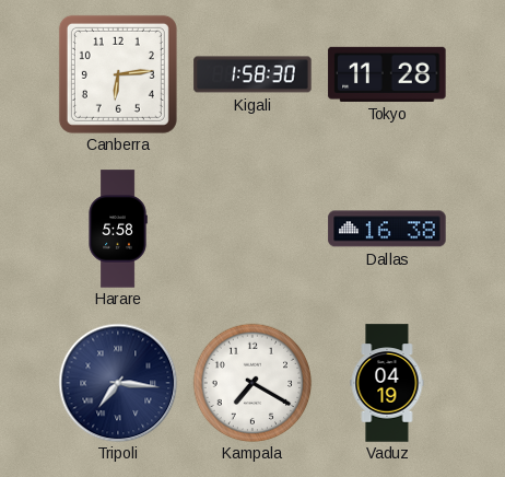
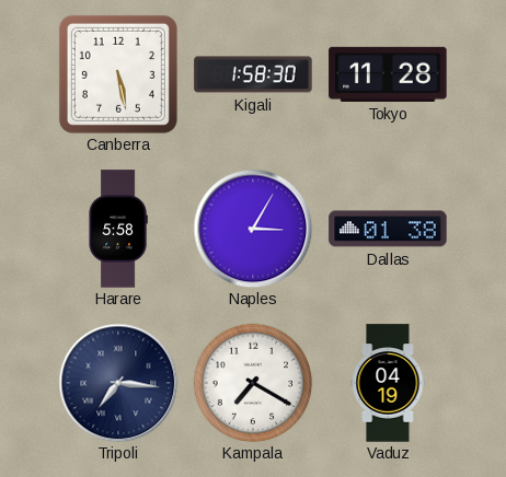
Canberra: 6:14 -> 5:28 (118, 74)
Naples: none -> 3:05 (253, 229)
Dallas: 16:38 -> 01:38 (388, 229)
